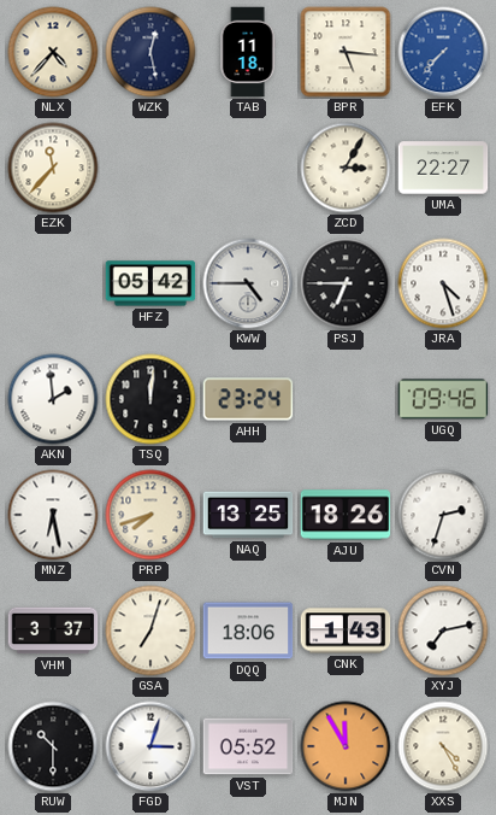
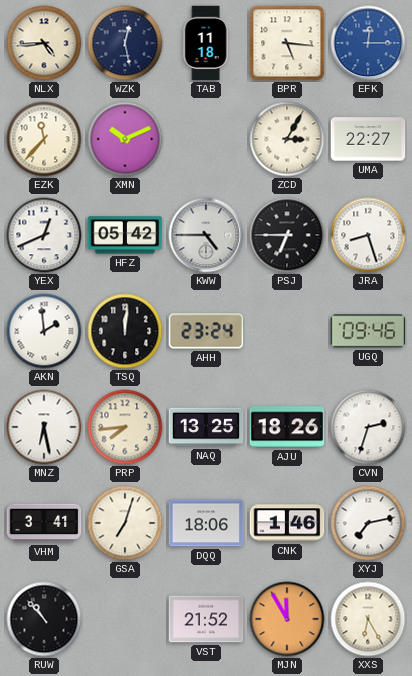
NLX: 4:37 -> 4:44 (44, 43)
EFK: 7:37 -> 12:15 (368, 43)
XMN: none -> 10:11 (125, 139)
YEX: none -> 12:41 (44, 235)
JRA: 4:27 -> 8:27 (368, 235)
PRP: 7:42 -> 7:44 (125, 427)
VHM: 3:37 -> 3:41 (44, 523)
CNK: 1:43 -> 1:46 (287, 523)
RUW: 10:30 -> 10:53 (44, 619)
FGD: 3:03 -> none (150, 746)
VST: 05:52 -> 21:52 (206, 619)
XXS: 4:25 -> 6:25 (368, 619)
